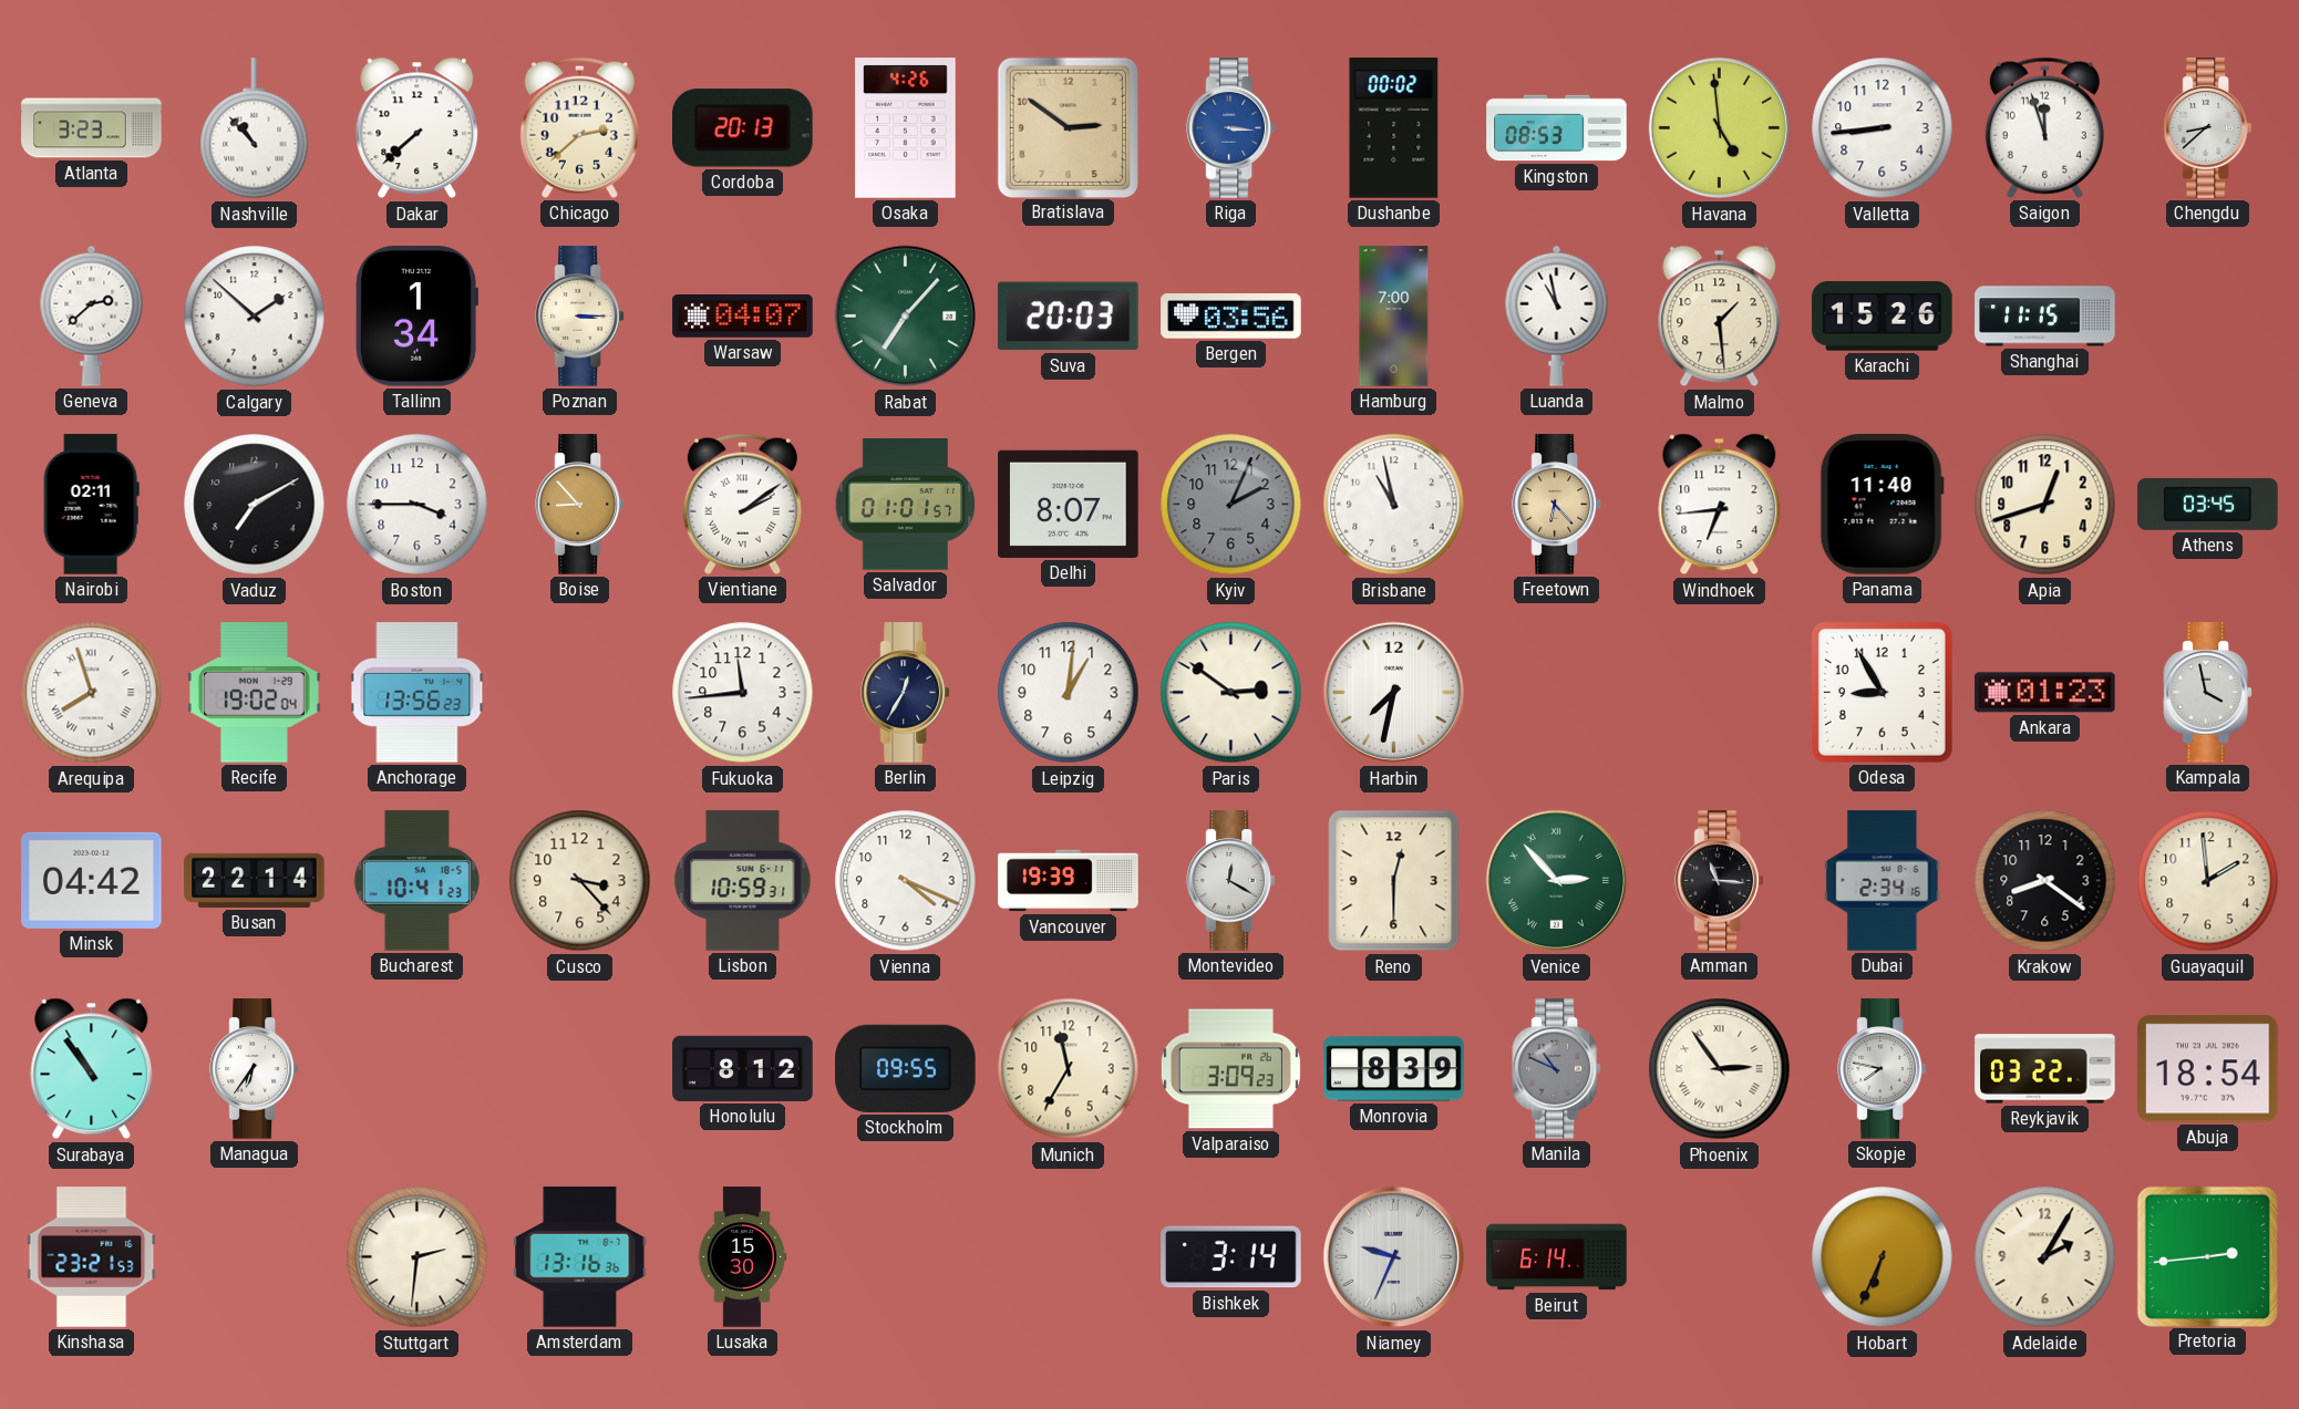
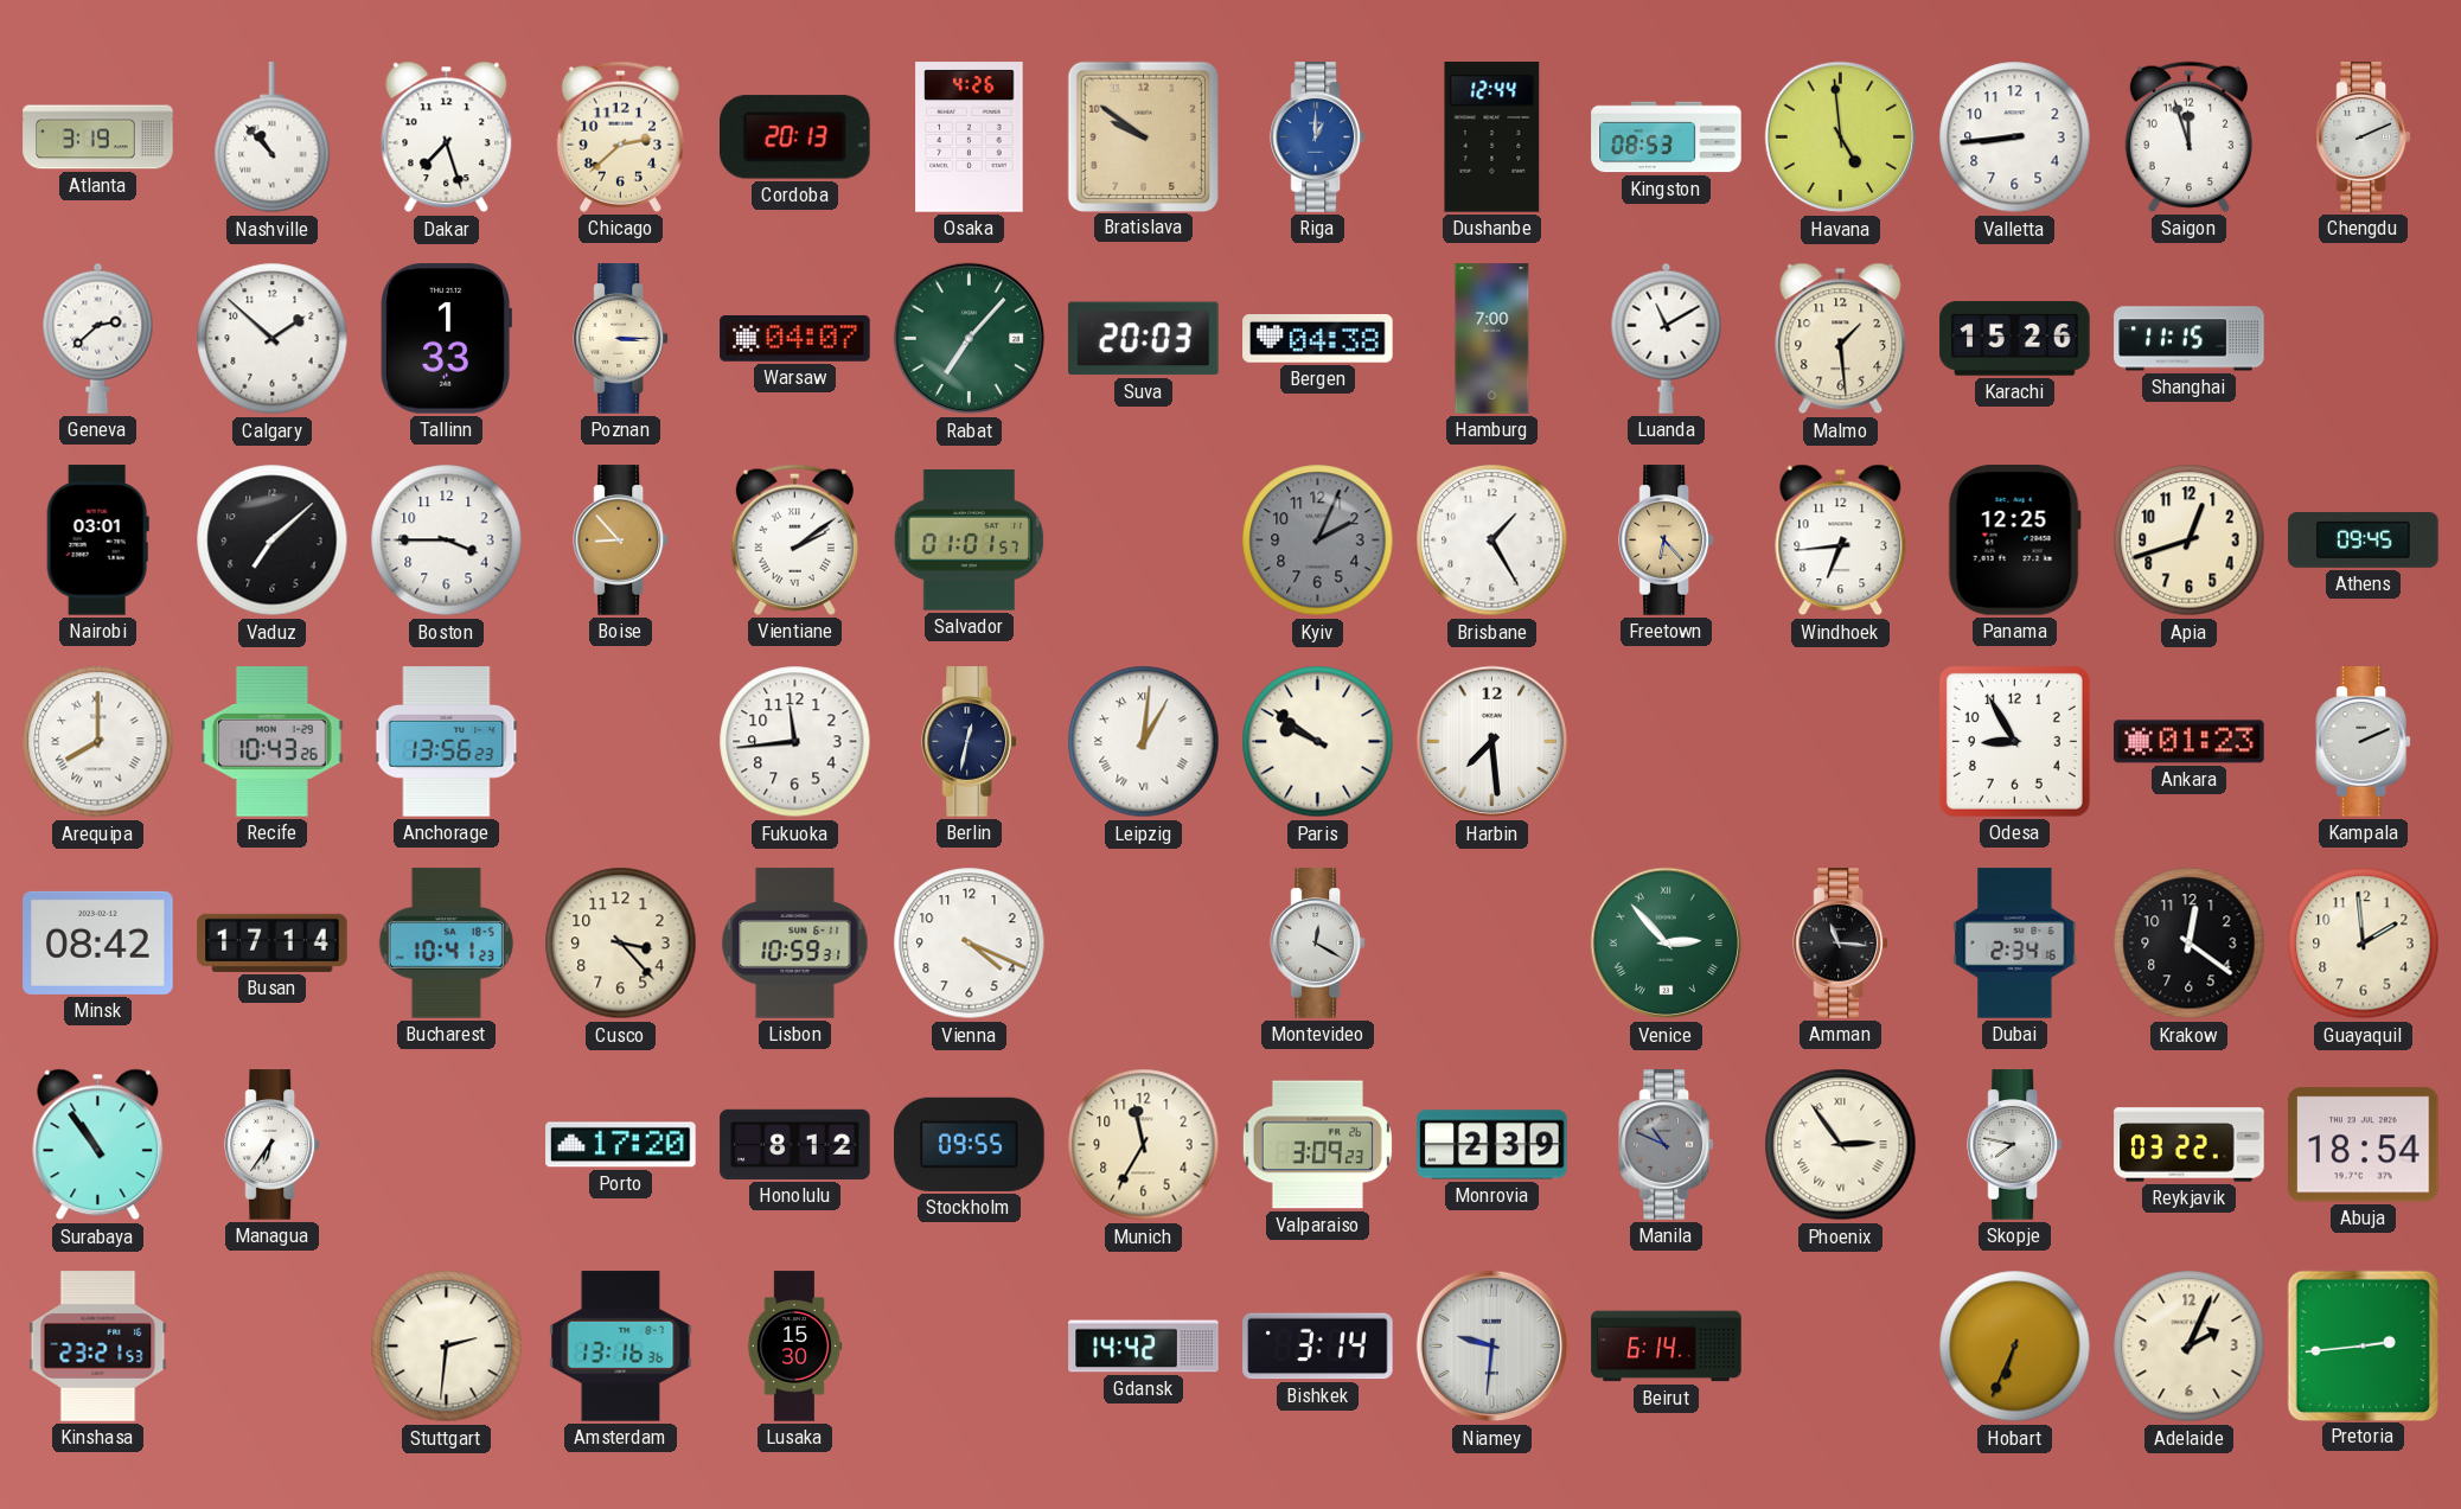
Atlanta: 3:23 -> 3:19 (98, 138)
Dakar: 7:38 -> 7:27 (447, 138)
Bratislava: 2:51 -> 9:51 (1143, 136)
Riga: 3:16 -> 1:00 (1317, 138)
Dushanbe: 00:02 -> 12:44 (1492, 138)
Chengdu: 8:38 -> 2:11 (2363, 138)
Tallinn: 1:34 -> 1:33 (446, 339)
Bergen: 03:56 -> 04:38 (1318, 339)
Luanda: 10:58 -> 11:10 (1667, 338)
Nairobi: 02:11 -> 03:01 (97, 541)
Vaduz: 7:10 -> 7:08 (273, 541)
Delhi: 8:07 -> none (1069, 504)
Brisbane: 10:58 -> 1:25 (1492, 541)
Panama: 11:40 -> 12:25 (2014, 541)
Athens: 03:45 -> 09:45 (2364, 539)
Arequipa: 7:57 -> 8:00 (98, 742)
Recife: 19:02 -> 10:43 (273, 742)
Berlin: 12:35 -> 12:32 (969, 742)
Leipzig numerals: Arabic -> Roman (1144, 742)
Paris: 2:51 -> 9:51 (1318, 742)
Harbin: 7:32 -> 7:29 (1492, 742)
Kampala: 3:58 -> 2:11 (2363, 742)
Minsk: 04:42 -> 08:42 (98, 942)
Busan: 22:14 -> 17:14 (273, 942)
Vancouver: 19:39 -> none (1069, 881)
Reno: 12:30 -> none (1394, 881)
Krakow: 8:21 -> 12:21 (2190, 944)
Porto: none -> 17:20 (621, 1145)
Monrovia: 8:39 -> 2:39 (1492, 1145)
Gdansk: none -> 14:42 (1144, 1347)
Niamey: 9:34 -> 9:31 (1492, 1347)
Adelaide: 2:05 -> 2:04 (2190, 1347)
